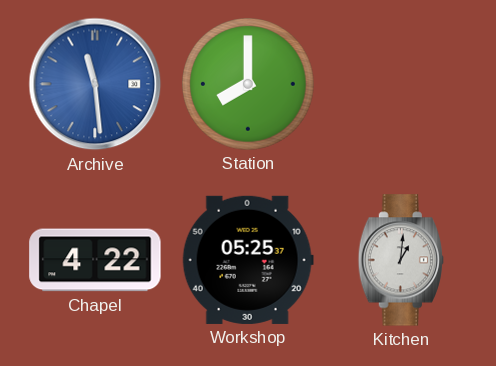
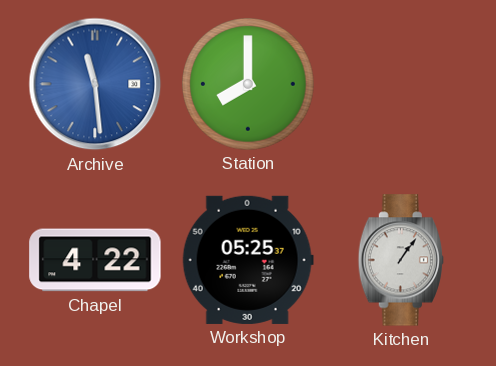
Kitchen: 1:01 -> 1:06 (400, 260)
